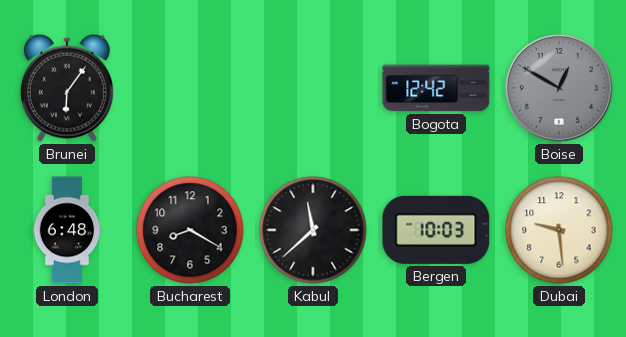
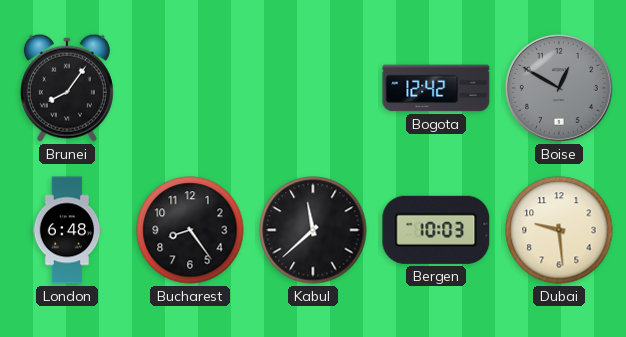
Brunei: 6:06 -> 8:06 (67, 88)
Bucharest: 8:20 -> 8:24 (190, 230)
